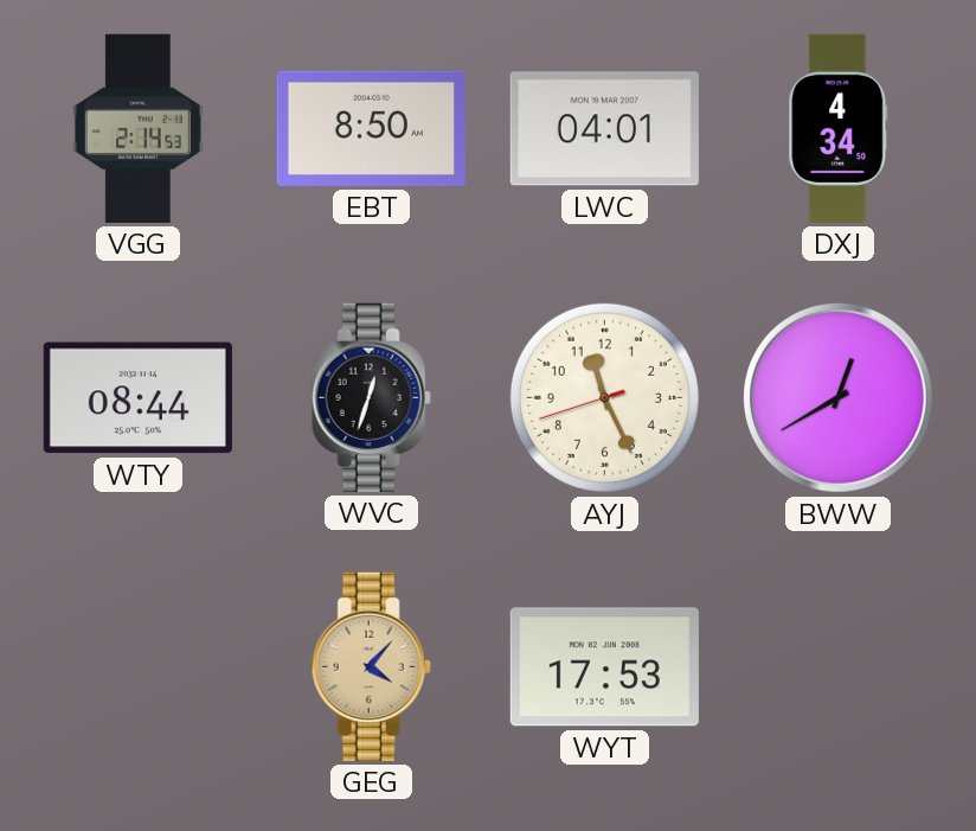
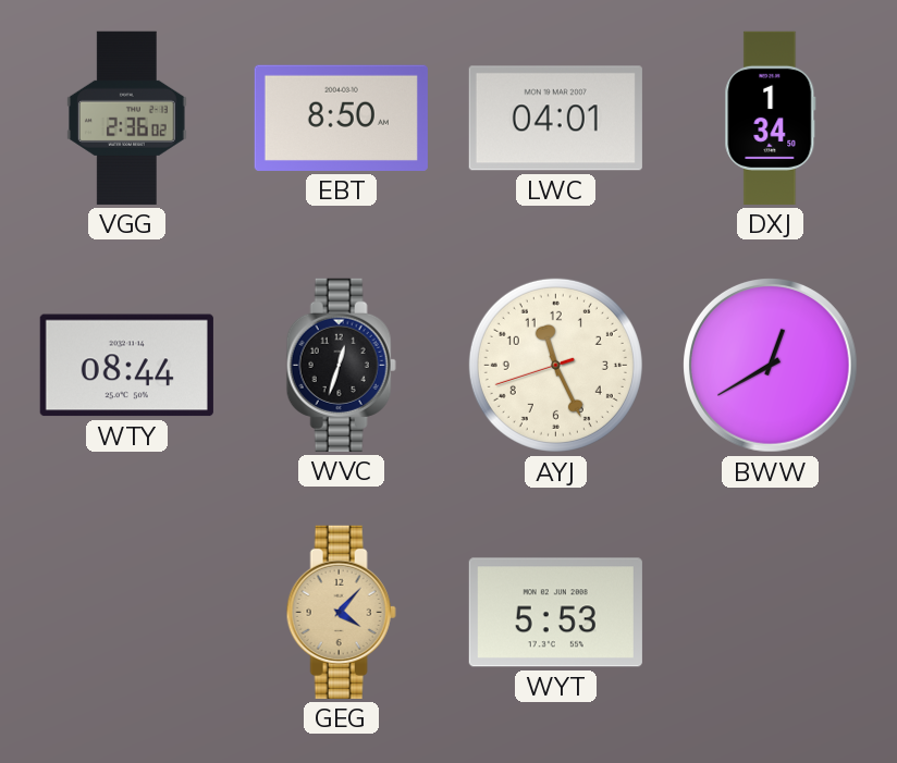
VGG: 2:14 -> 2:36 (126, 118)
DXJ: 4:34 -> 1:34 (771, 118)
WYT: 17:53 -> 5:53 (555, 613)
